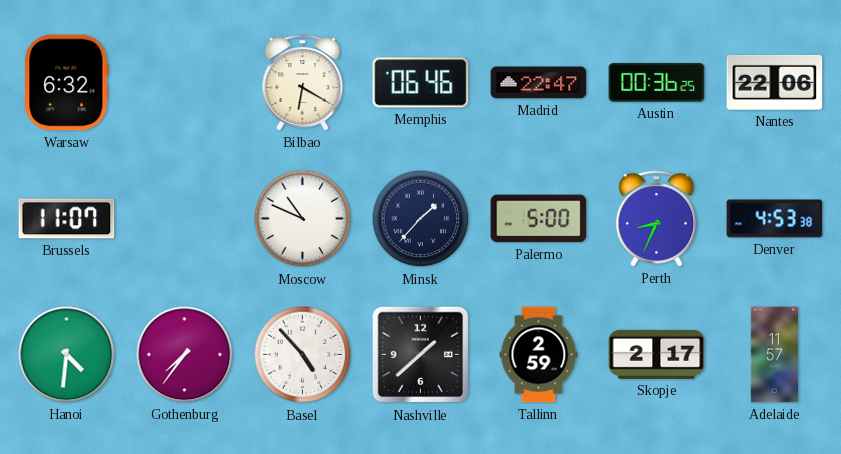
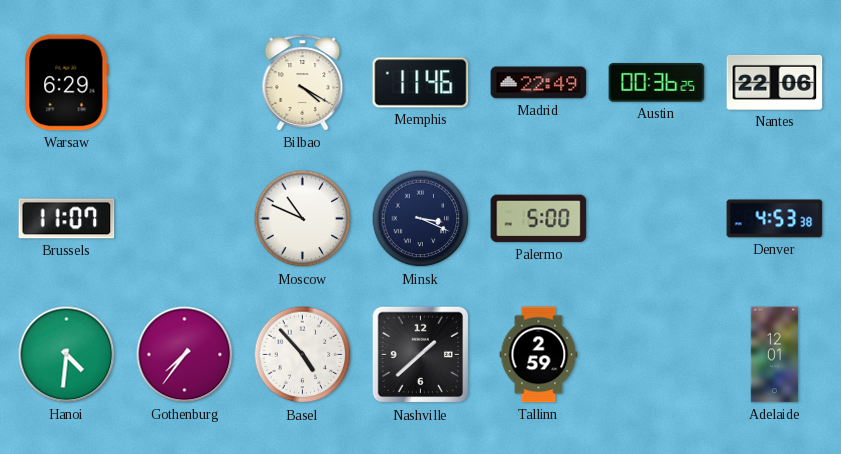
Warsaw: 6:32 -> 6:29 (67, 83)
Bilbao: 6:20 -> 4:20 (303, 83)
Memphis: 06:46 -> 11:46 (421, 83)
Madrid: 22:47 -> 22:49 (539, 83)
Minsk: 1:37 -> 3:19 (421, 219)
Perth: 8:34 -> none (657, 219)
Skopje: 2:17 -> none (657, 354)
Adelaide: 11:57 -> 12:01 (775, 355)
